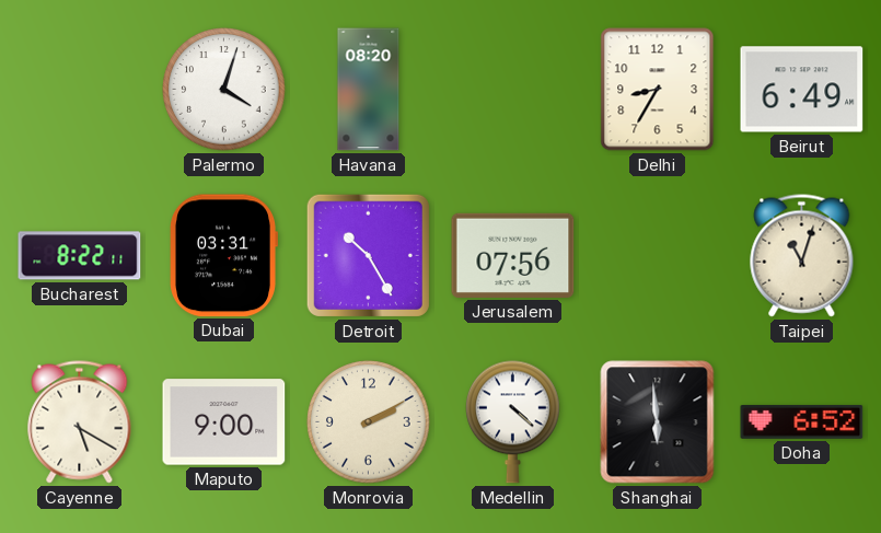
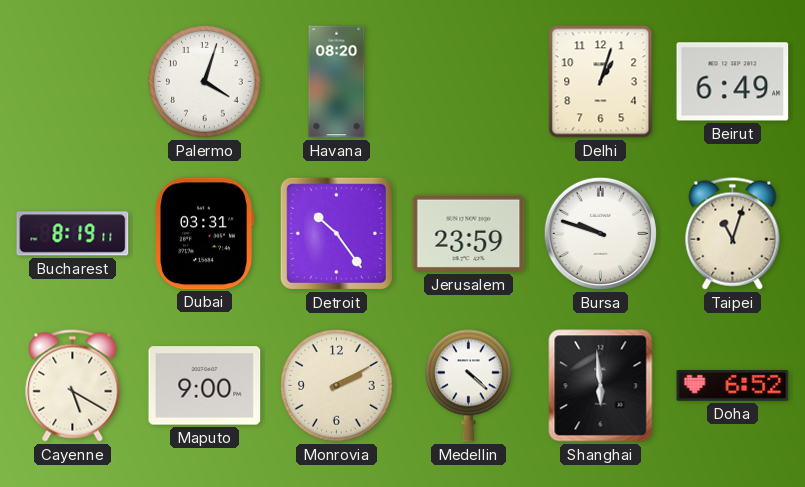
Delhi: 8:35 -> 1:03 (601, 82)
Bucharest: 8:22 -> 8:19 (73, 234)
Detroit: 10:25 -> 10:24 (336, 233)
Jerusalem: 07:56 -> 23:59 (469, 233)
Bursa: none -> 9:48 (600, 233)
